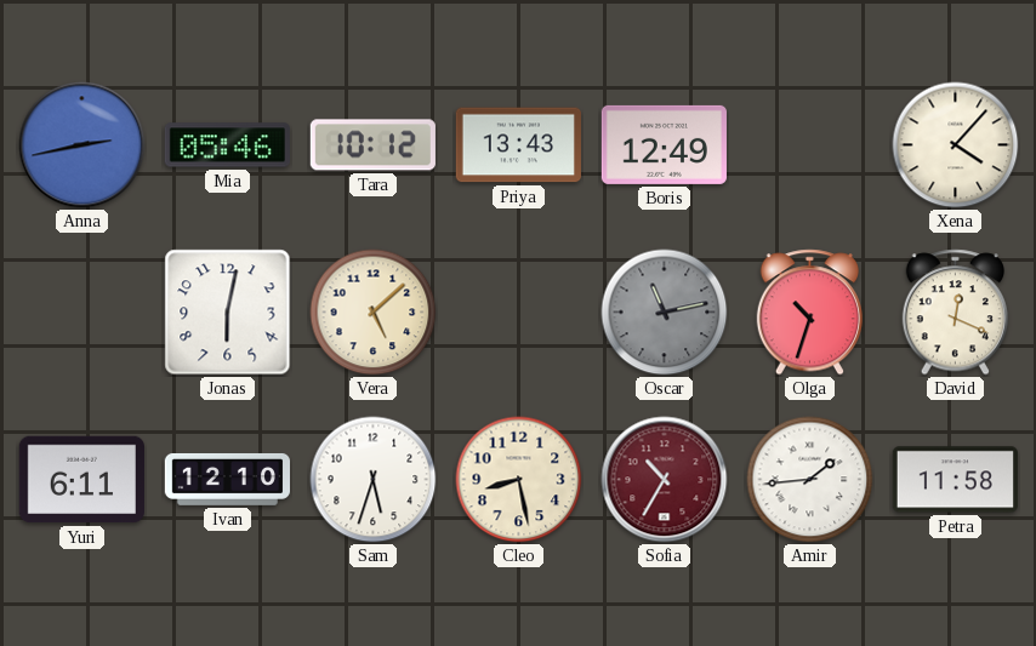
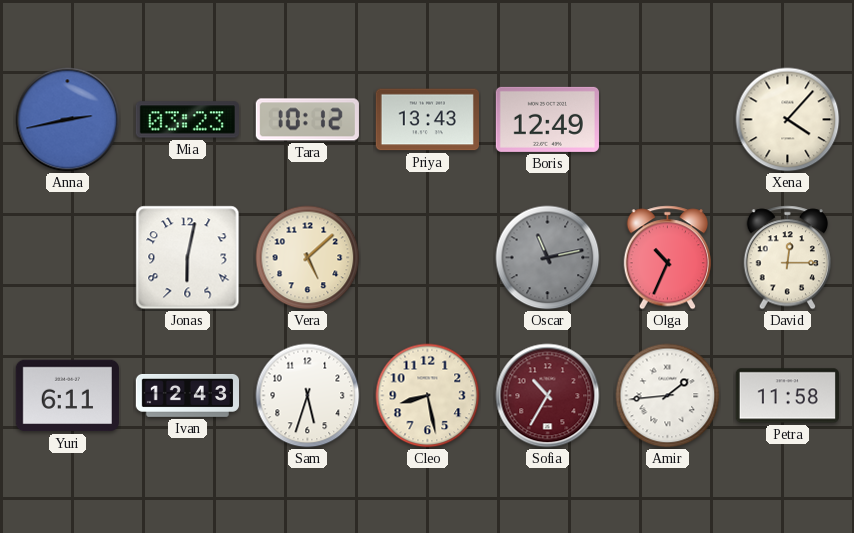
Mia: 05:46 -> 03:23 (187, 120)
Olga: 10:33 -> 10:34 (667, 258)
David: 12:19 -> 12:15 (787, 258)
Ivan: 12:10 -> 12:43 (187, 395)
